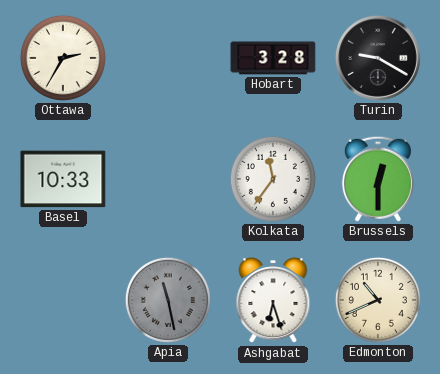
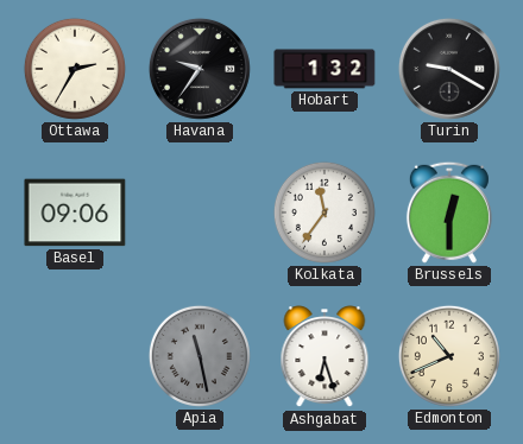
Havana: none -> 9:36 (200, 69)
Hobart: 3:28 -> 1:32 (324, 69)
Basel: 10:33 -> 09:06 (75, 213)
